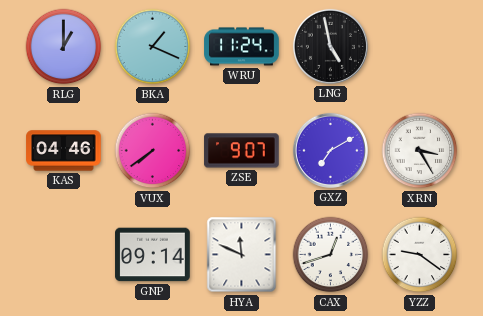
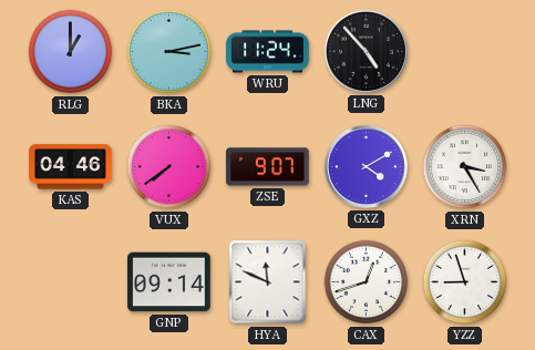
BKA: 1:19 -> 3:13 (169, 52)
LNG: 4:58 -> 4:53 (366, 51)
GXZ: 7:10 -> 4:10 (366, 166)
YZZ: 9:21 -> 8:57 (465, 282)
